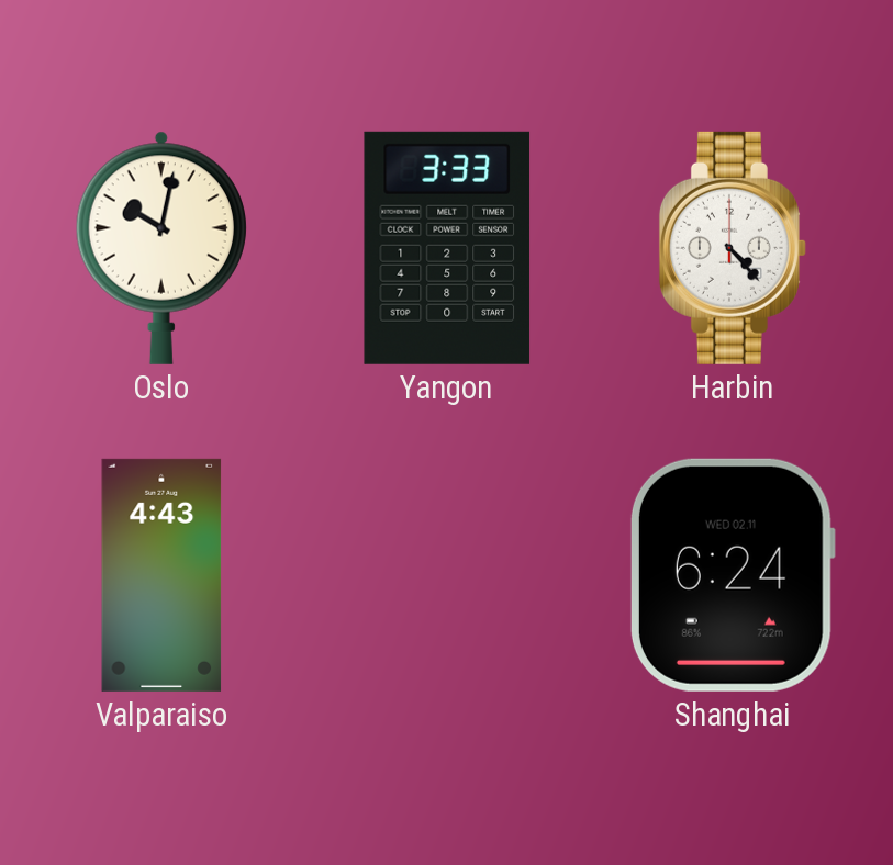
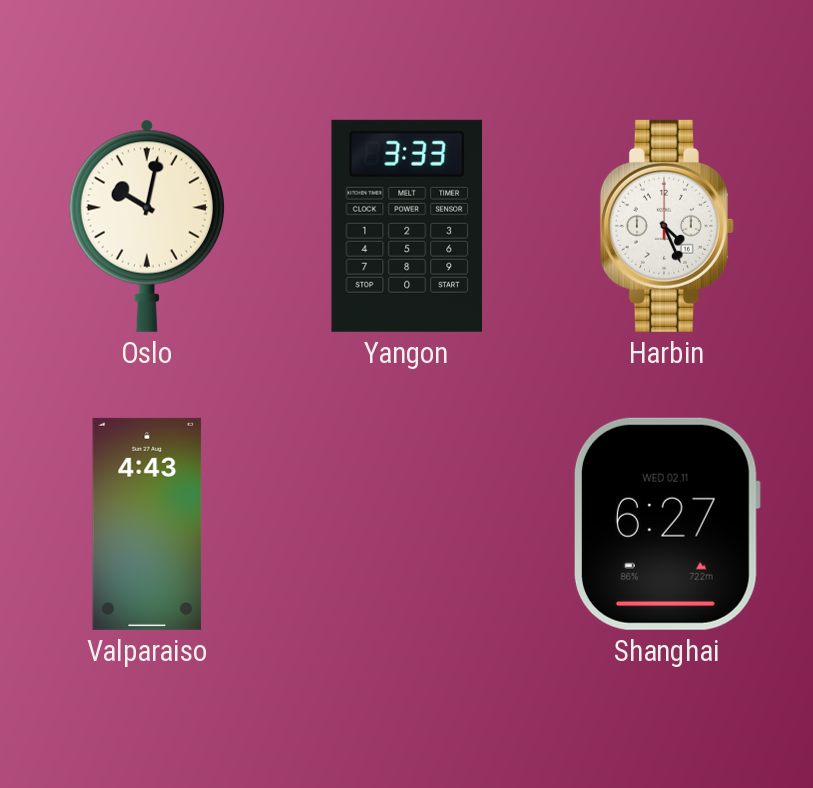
Harbin: 4:23 -> 4:26 (667, 226)
Shanghai: 6:24 -> 6:27 (666, 524)
